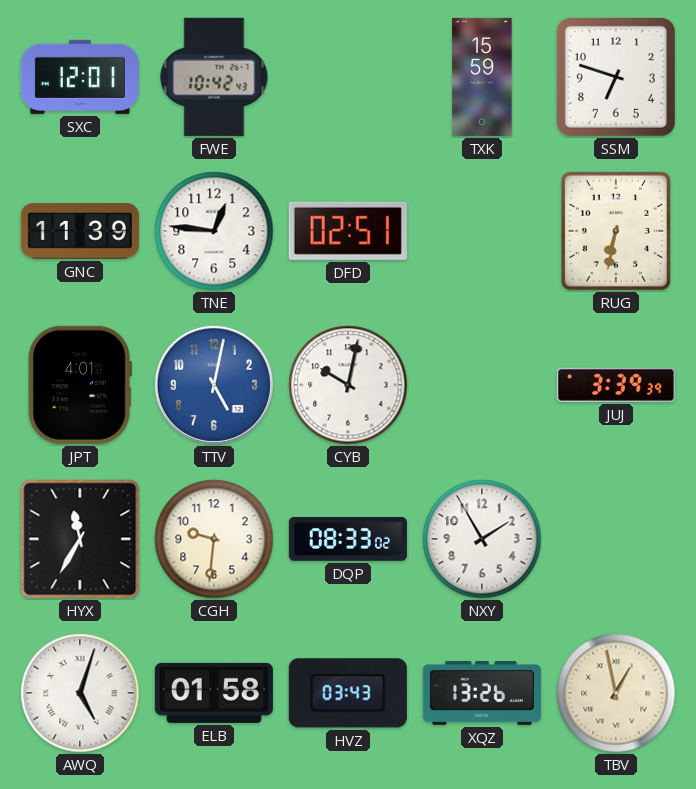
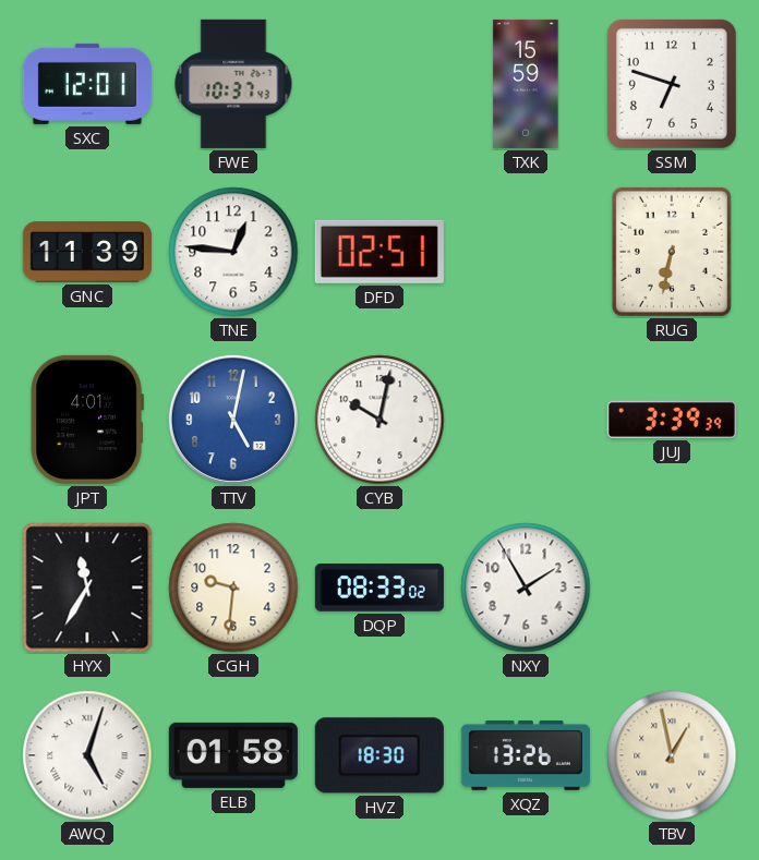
FWE: 10:42 -> 10:37 (233, 84)
HVZ: 03:43 -> 18:30 (379, 755)
